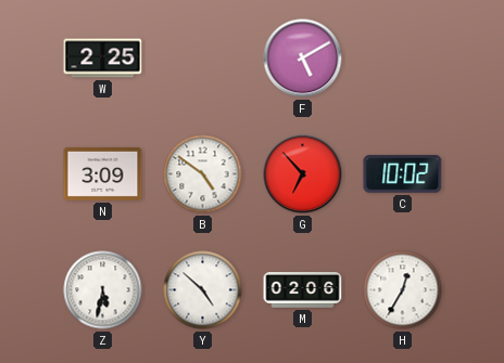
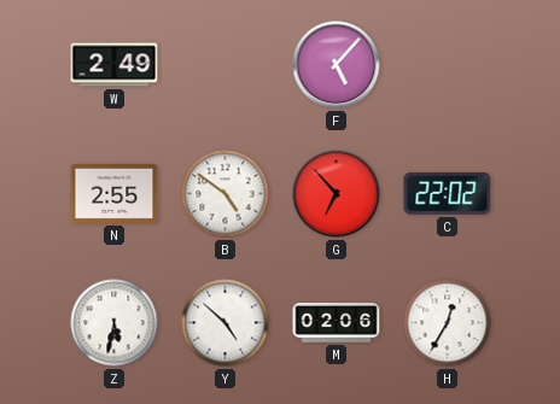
W: 2:25 -> 2:49 (115, 65)
F: 5:10 -> 5:07 (337, 65)
N: 3:09 -> 2:55 (115, 193)
C: 10:02 -> 22:02 (448, 193)
